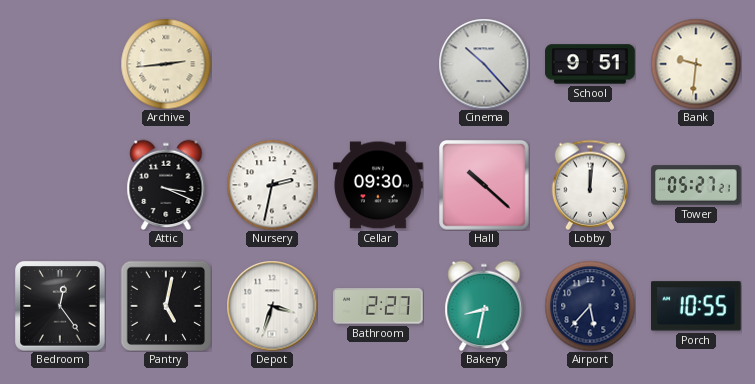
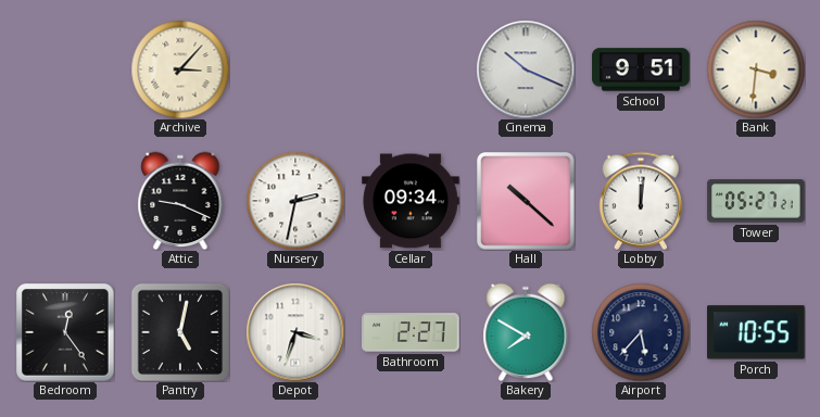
Archive: 2:44 -> 3:07 (180, 69)
Cinema: 10:23 -> 10:19 (526, 69)
Bank: 9:31 -> 3:31 (756, 69)
Attic: 3:19 -> 9:19 (180, 201)
Cellar: 09:30 -> 09:34 (411, 201)
Bakery: 8:32 -> 7:50 (526, 332)
